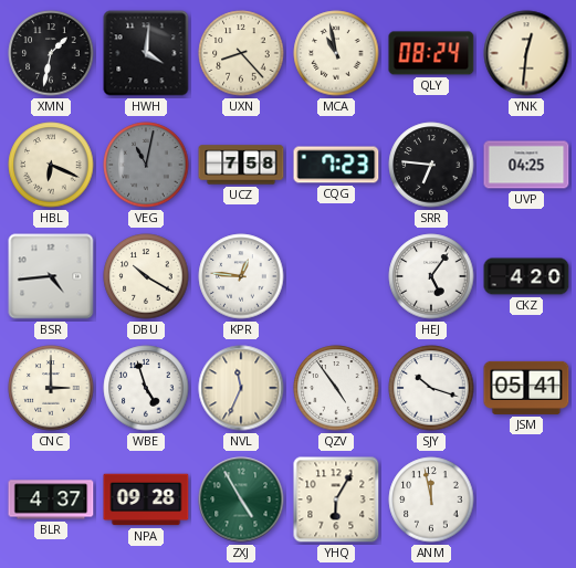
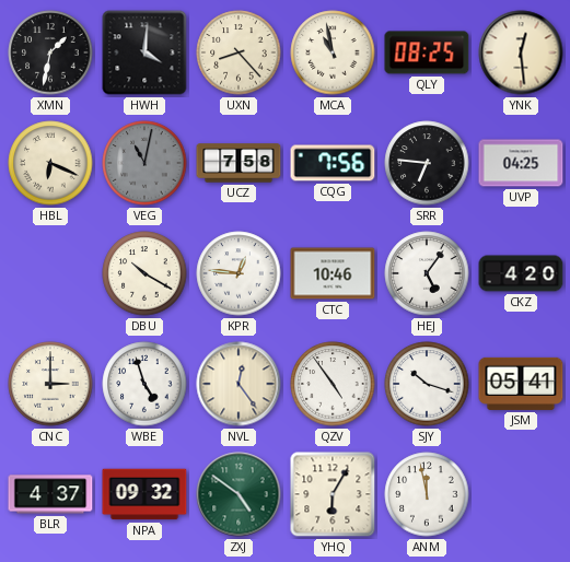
QLY: 08:24 -> 08:25 (427, 52)
YNK: 12:31 -> 12:29 (521, 52)
CQG: 7:23 -> 7:56 (333, 163)
BSR: 4:44 -> none (51, 276)
CTC: none -> 10:46 (333, 273)
NVL: 11:34 -> 12:24 (239, 384)
NPA: 09:28 -> 09:32 (144, 494)
ZXJ: 4:55 -> 4:51 (239, 494)
